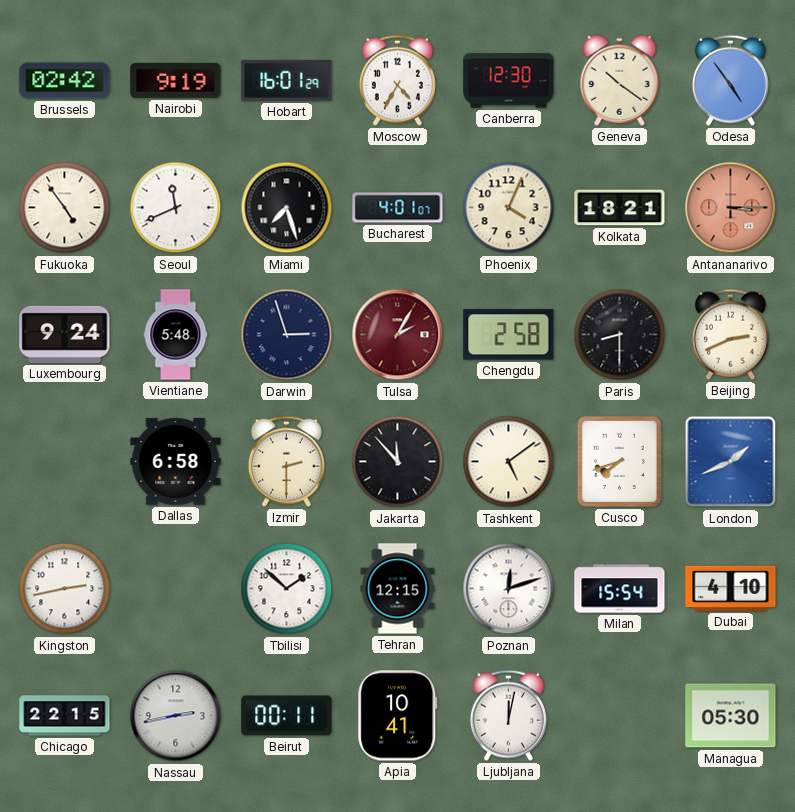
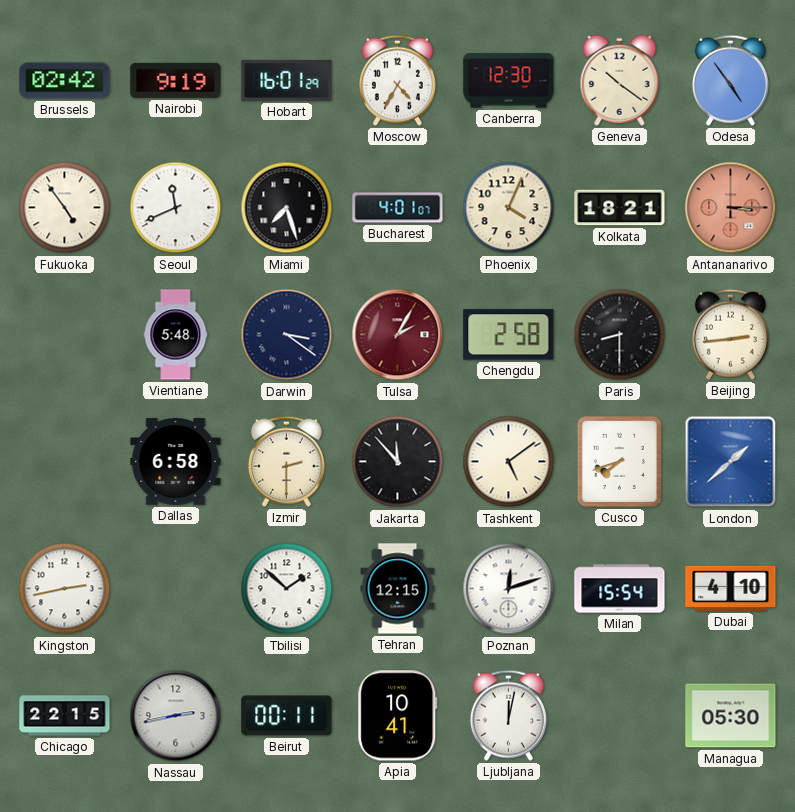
Luxembourg: 9:24 -> none (65, 334)
Darwin: 2:57 -> 3:21 (287, 335)
Beijing: 2:41 -> 2:44 (730, 334)
London: 1:41 -> 1:38 (731, 462)
